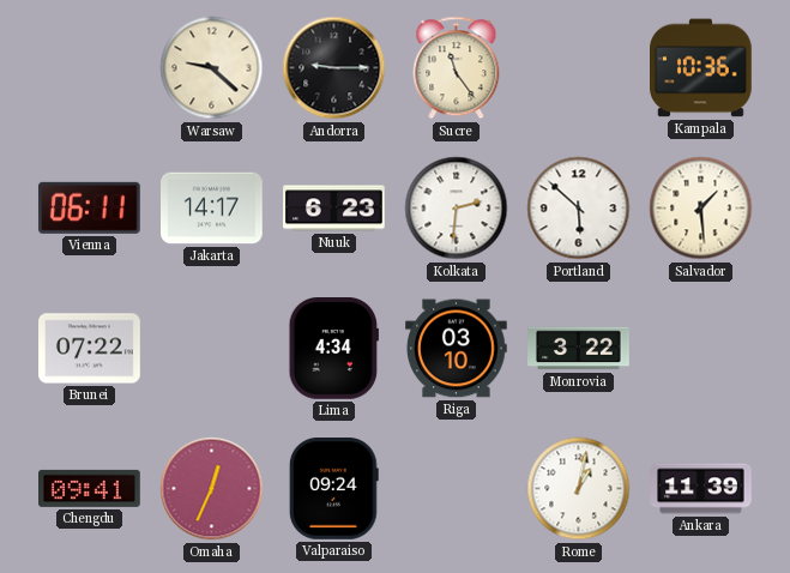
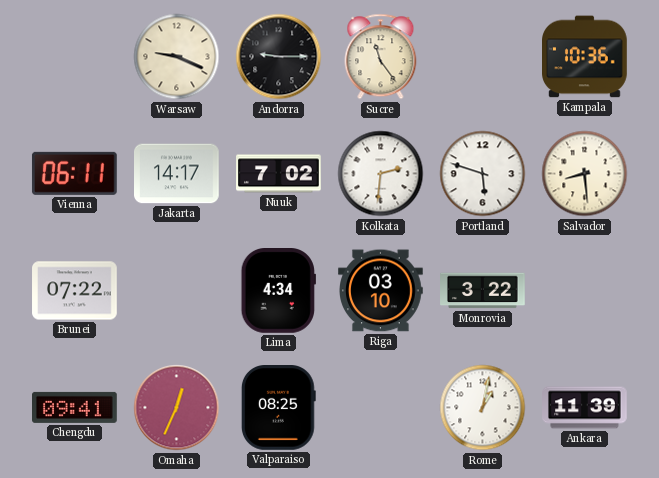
Warsaw: 9:22 -> 9:19 (177, 57)
Nuuk: 6:23 -> 7:02 (279, 174)
Portland: 5:52 -> 5:48 (483, 174)
Salvador: 1:29 -> 8:29 (585, 174)
Valparaiso: 09:24 -> 08:25 (278, 408)
